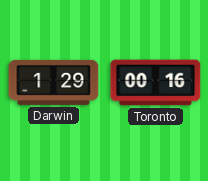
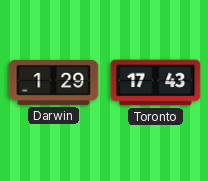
Toronto: 00:16 -> 17:43 (156, 83)
